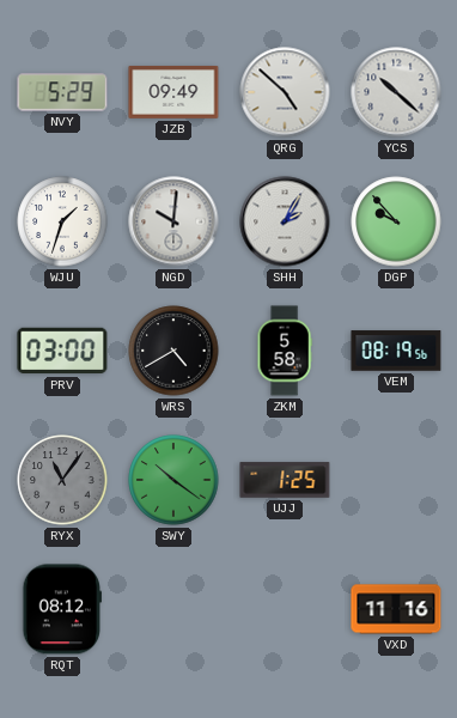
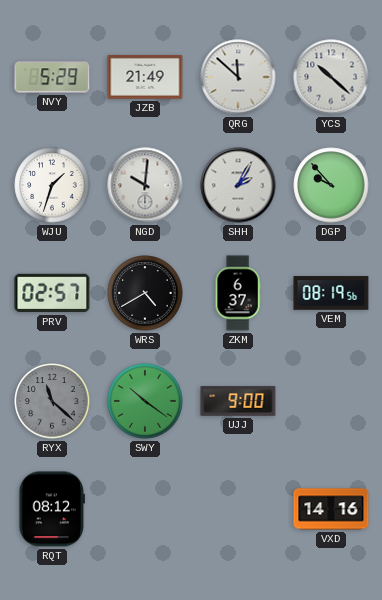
JZB: 09:49 -> 21:49 (145, 77)
QRG: 4:52 -> 11:52 (238, 77)
PRV: 03:00 -> 02:57 (52, 293)
ZKM: 5:58 -> 6:37 (238, 293)
RYX: 11:06 -> 11:22 (52, 401)
UJJ: 1:25 -> 9:00 (238, 401)
VXD: 11:16 -> 14:16 (331, 509)
